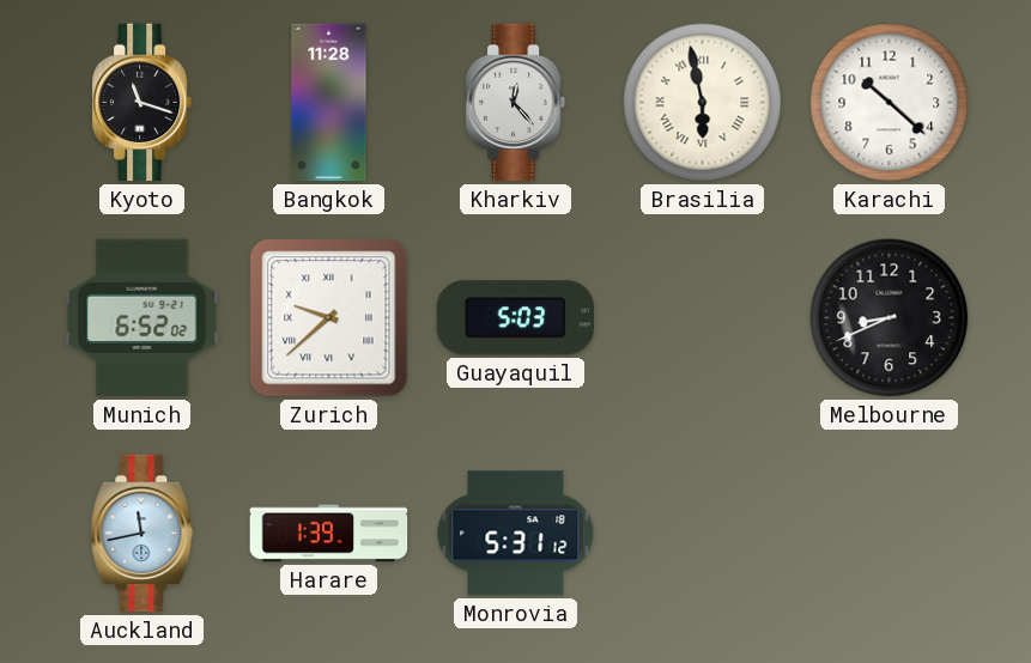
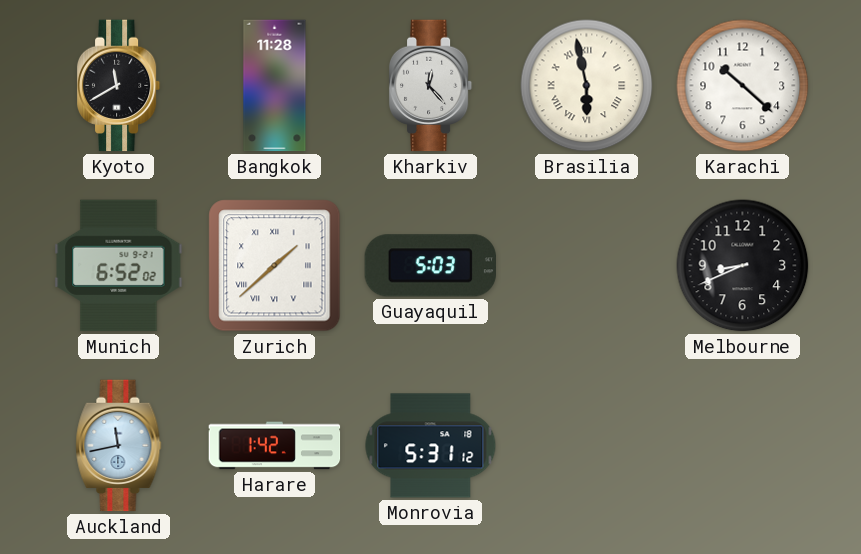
Kyoto: 11:18 -> 11:40 (119, 86)
Zurich: 9:38 -> 1:38 (275, 266)
Harare: 1:39 -> 1:42 (275, 446)
